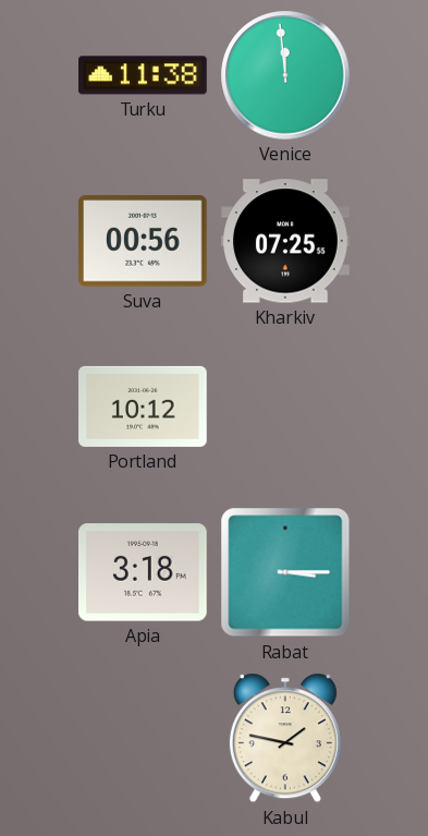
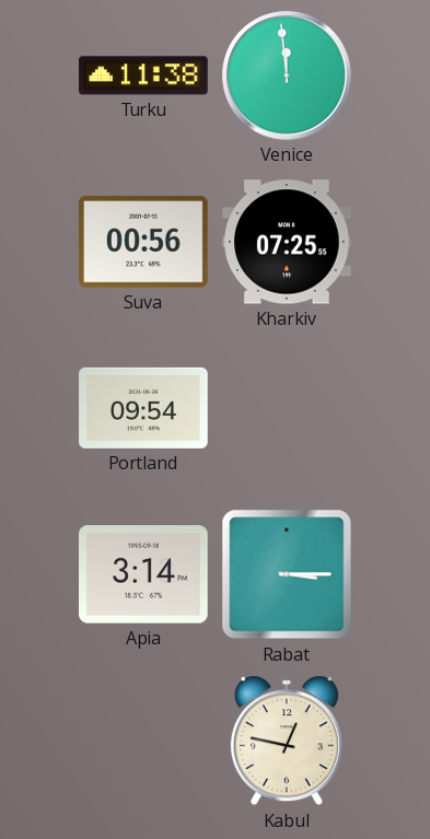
Portland: 10:12 -> 09:54 (143, 408)
Apia: 3:18 -> 3:14 (144, 574)
Kabul: 1:47 -> 12:47 (287, 741)
